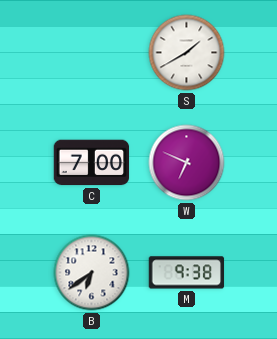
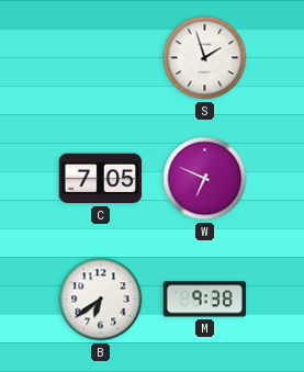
S: 1:40 -> 1:57 (205, 58)
C: 7:00 -> 7:05 (101, 179)
